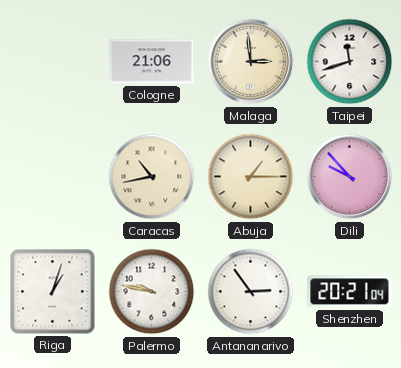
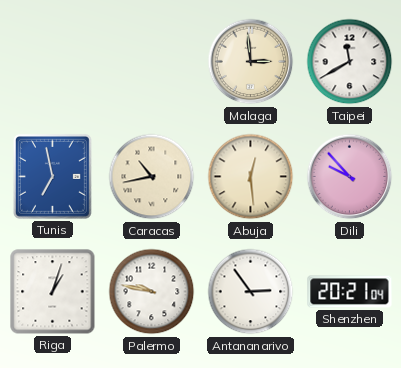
Cologne: 21:06 -> none (152, 62)
Taipei: 11:42 -> 11:40 (350, 62)
Tunis: none -> 6:58 (52, 176)
Abuja: 1:15 -> 12:29 (251, 177)
